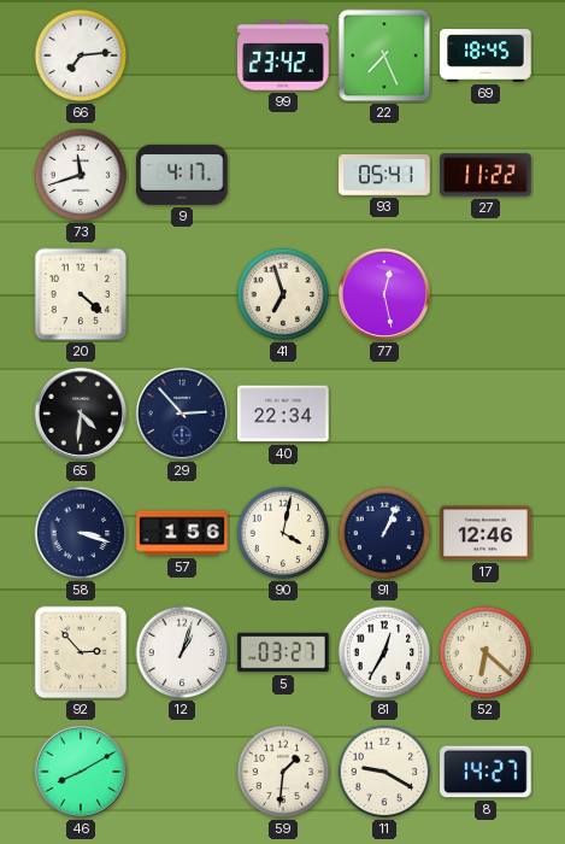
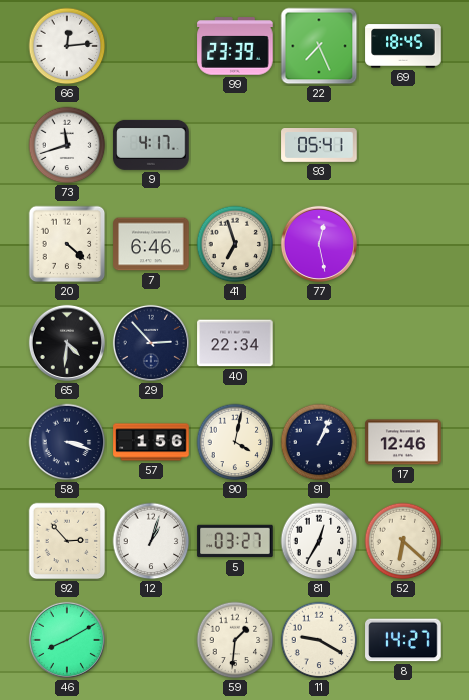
66: 7:14 -> 12:14 (67, 46)
99: 23:42 -> 23:39 (235, 46)
27: 11:22 -> none (485, 175)
7: none -> 6:46 (151, 244)
